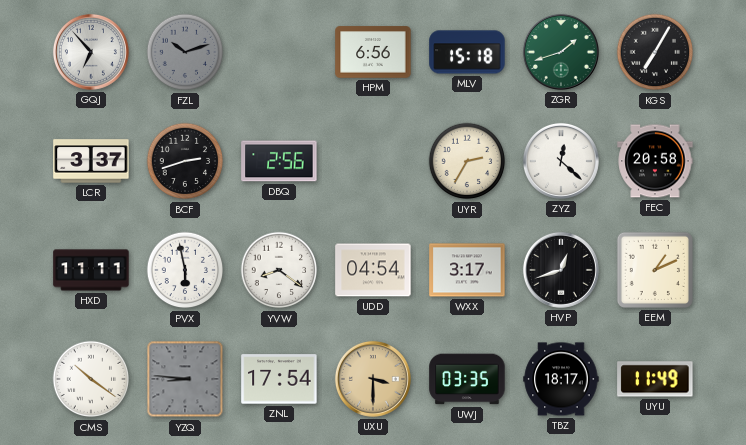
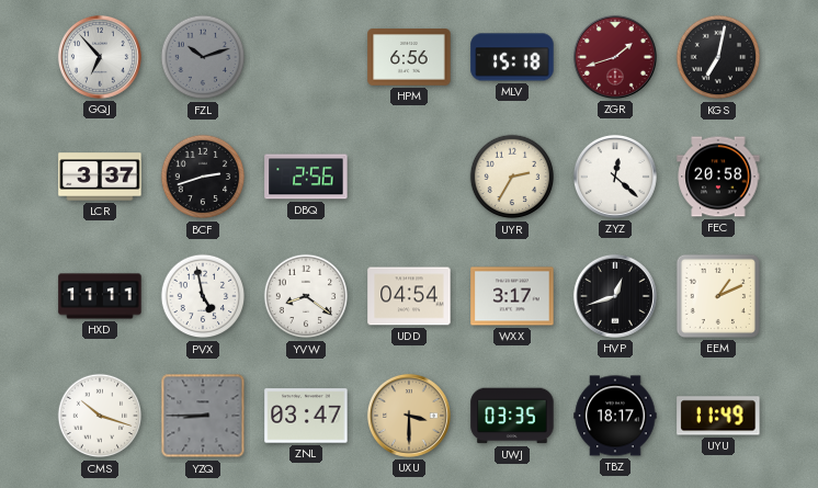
ZGR dial: green -> burgundy (615, 57)
KGS: 7:05 -> 7:02 (718, 57)
PVX: 5:58 -> 4:58 (203, 296)
CMS: 10:21 -> 10:18 (100, 416)
YZQ: 8:46 -> 8:45 (203, 416)
ZNL: 17:54 -> 03:47 (306, 416)
